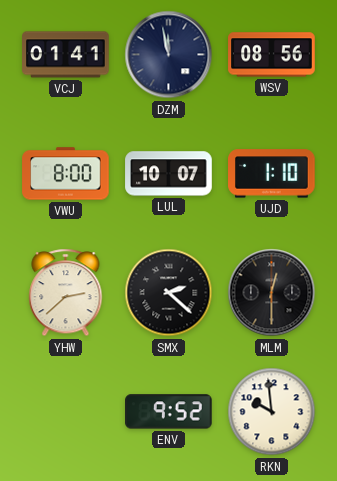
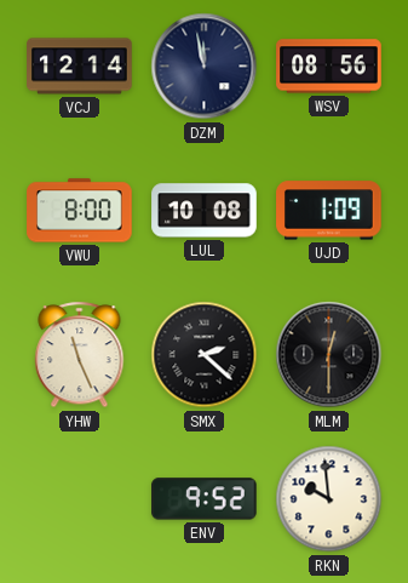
VCJ: 01:41 -> 12:14 (80, 67)
LUL: 10:07 -> 10:08 (205, 211)
UJD: 1:10 -> 1:09 (329, 211)
YHW: 2:38 -> 11:26 (80, 355)
